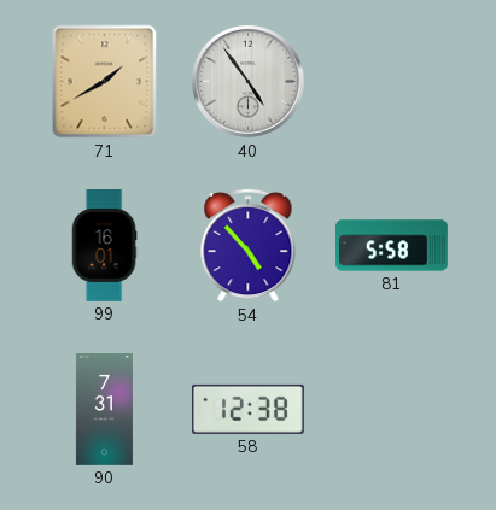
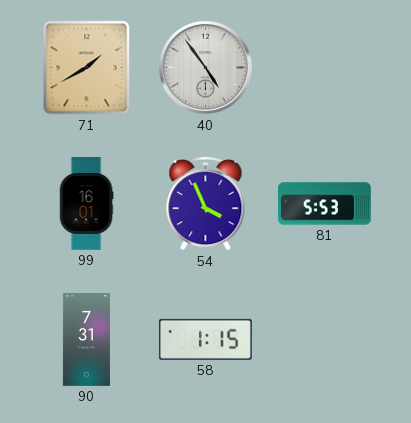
54: 4:53 -> 3:56 (206, 203)
81: 5:58 -> 5:53 (325, 204)
58: 12:38 -> 1:15 (205, 339)
